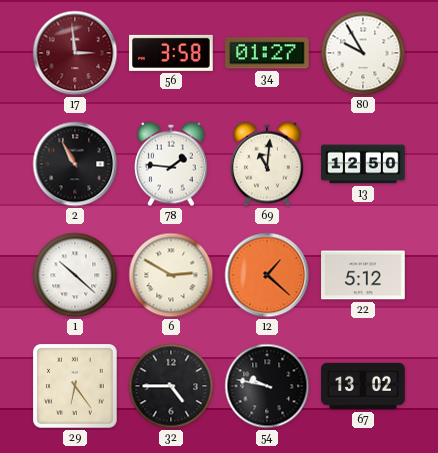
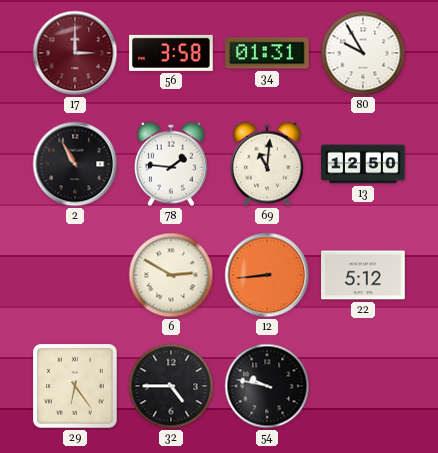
17: 2:59 -> 3:00 (75, 53)
34: 01:27 -> 01:31 (267, 53)
1: 10:22 -> none (75, 275)
12: 1:22 -> 8:44 (267, 275)
67: 13:02 -> none (363, 386)
